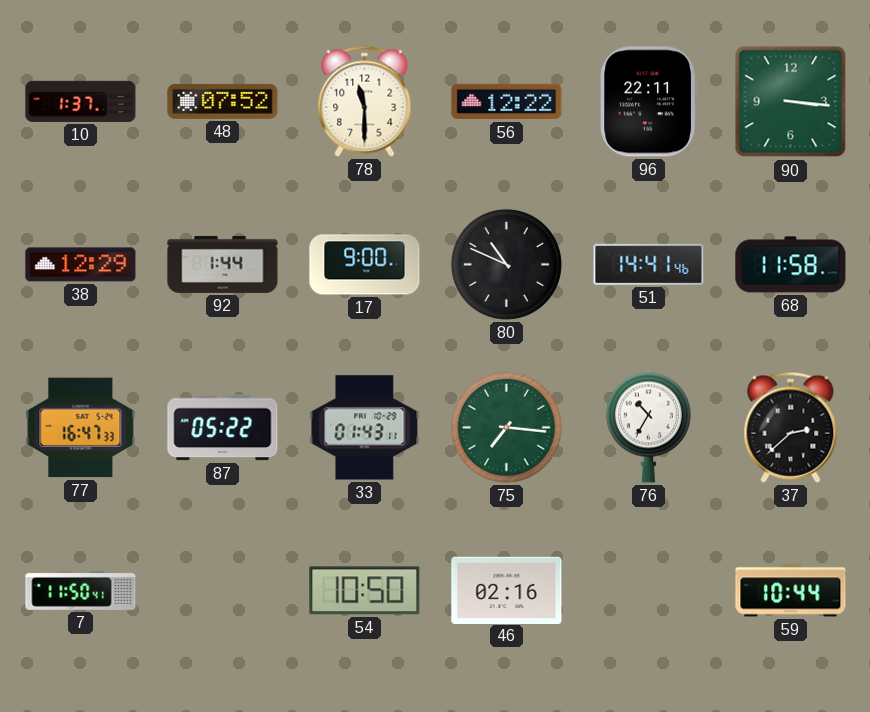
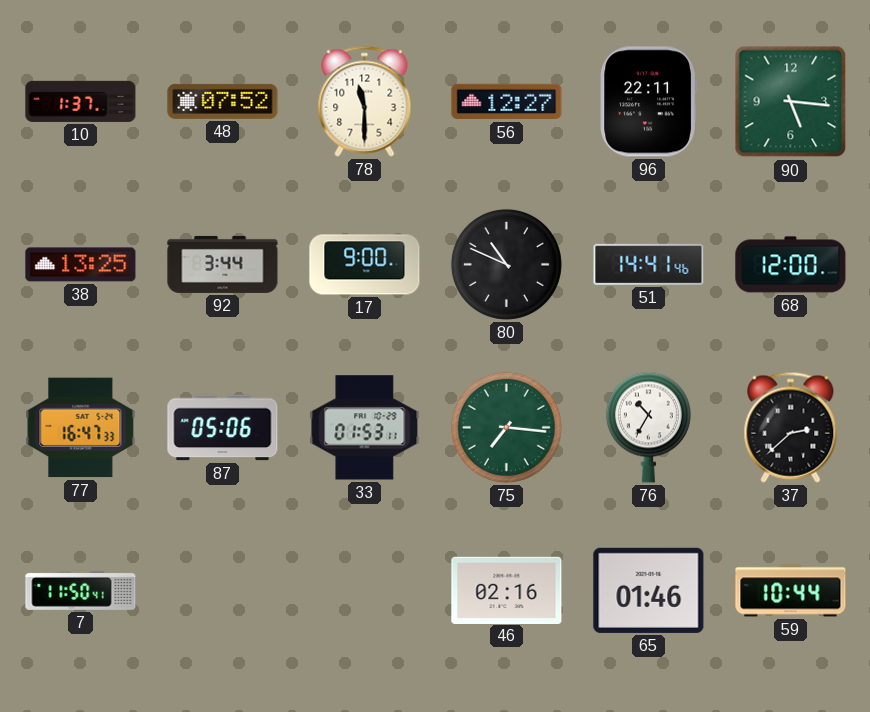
56: 12:22 -> 12:27 (507, 102)
90: 3:16 -> 5:16 (791, 102)
38: 12:29 -> 13:25 (81, 265)
92: 1:44 -> 3:44 (223, 264)
68: 11:58 -> 12:00 (791, 265)
87: 05:22 -> 05:06 (223, 428)
33: 01:43 -> 01:53 (365, 428)
54: 10:50 -> none (365, 591)
65: none -> 01:46 (649, 590)
